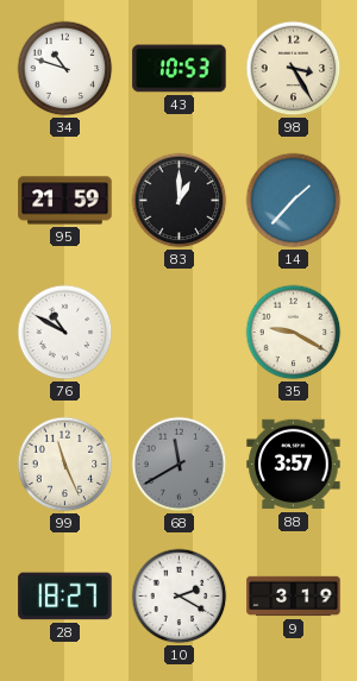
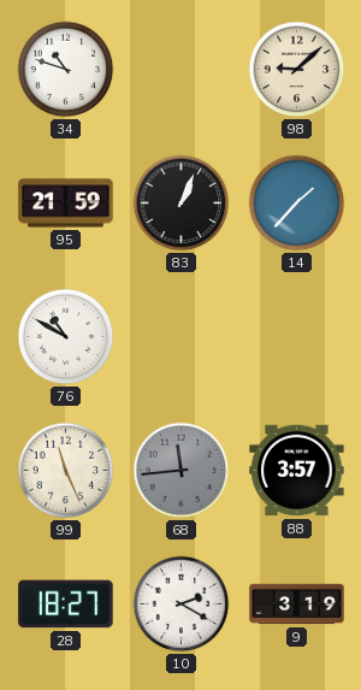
43: 10:53 -> none (180, 69)
98: 3:25 -> 9:08 (297, 70)
83: 1:00 -> 1:04 (182, 204)
35: 9:20 -> none (294, 333)
68: 11:40 -> 11:44 (182, 471)
